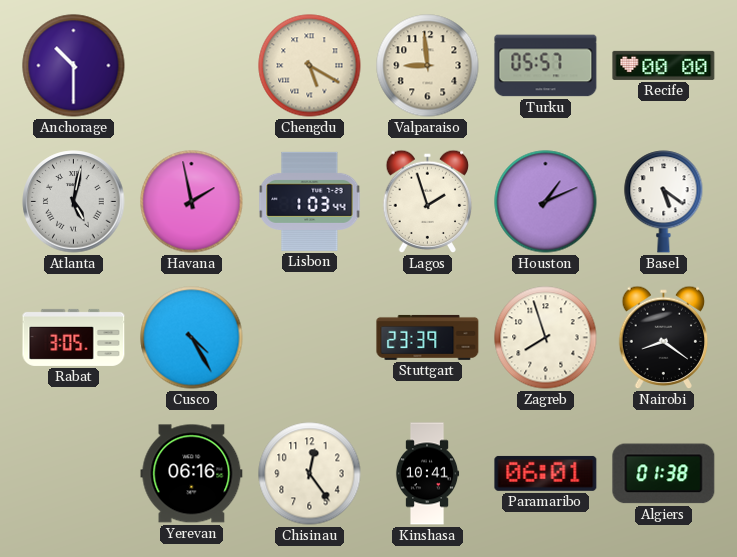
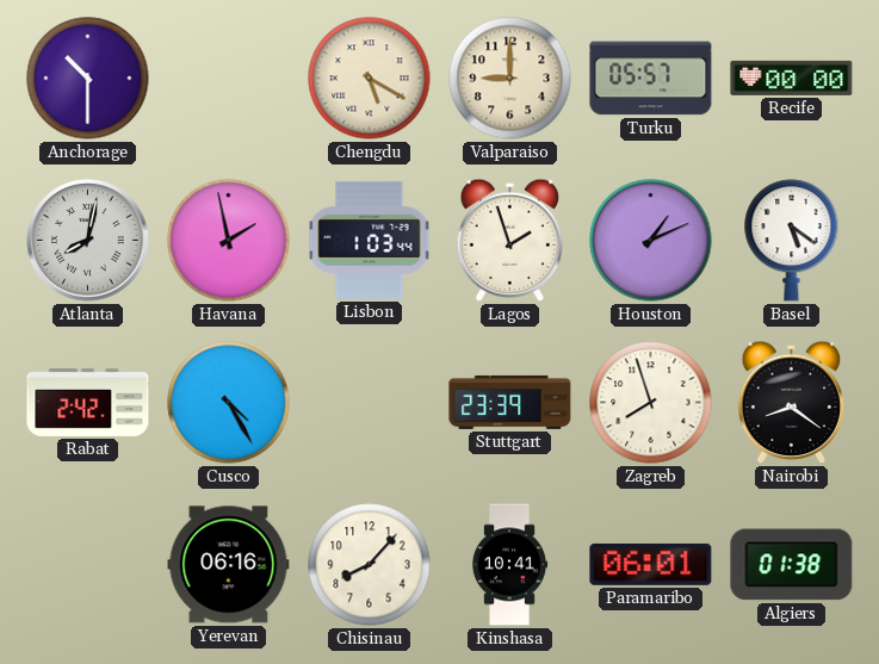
Valparaiso: 8:59 -> 9:00 (510, 79)
Atlanta: 5:02 -> 8:02 (88, 241)
Rabat: 3:05 -> 2:42 (88, 402)
Chisinau: 12:24 -> 8:07 (370, 565)
